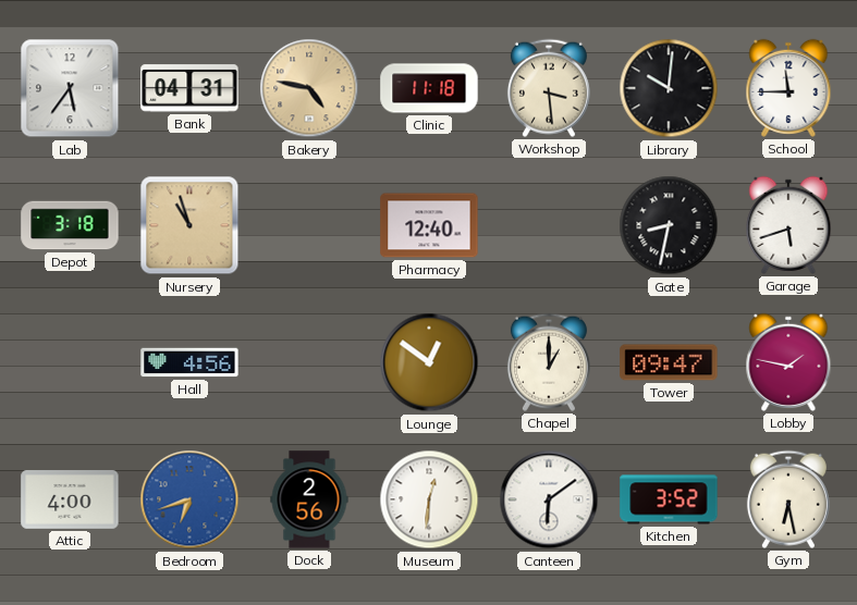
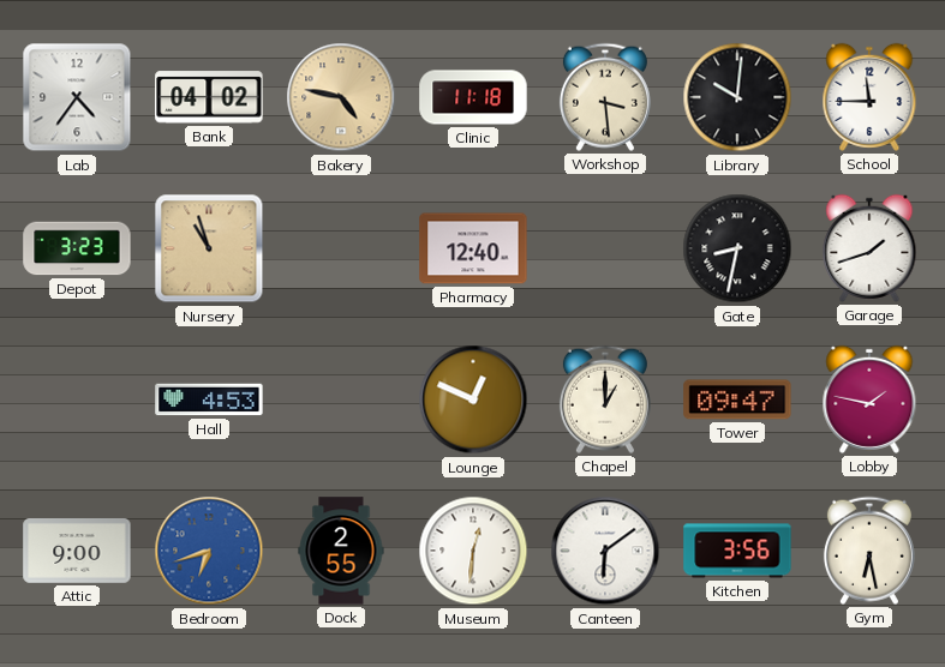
Lab: 5:36 -> 4:36 (77, 97)
Bank: 04:31 -> 04:02 (209, 97)
Depot: 3:18 -> 3:23 (77, 248)
Garage: 5:42 -> 1:42 (869, 248)
Hall: 4:56 -> 4:53 (209, 399)
Lounge: 12:51 -> 12:49 (473, 399)
Attic: 4:00 -> 9:00 (77, 552)
Dock: 2:56 -> 2:55 (341, 551)
Kitchen: 3:52 -> 3:56 (737, 551)
